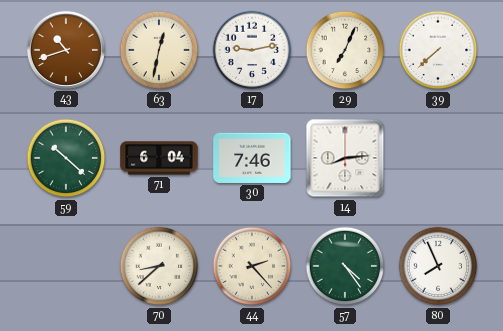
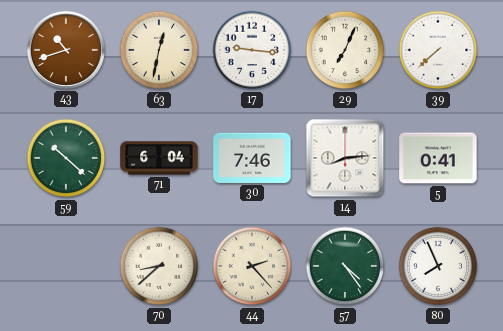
17: 9:13 -> 9:16 (252, 50)
5: none -> 0:41 (438, 158)
